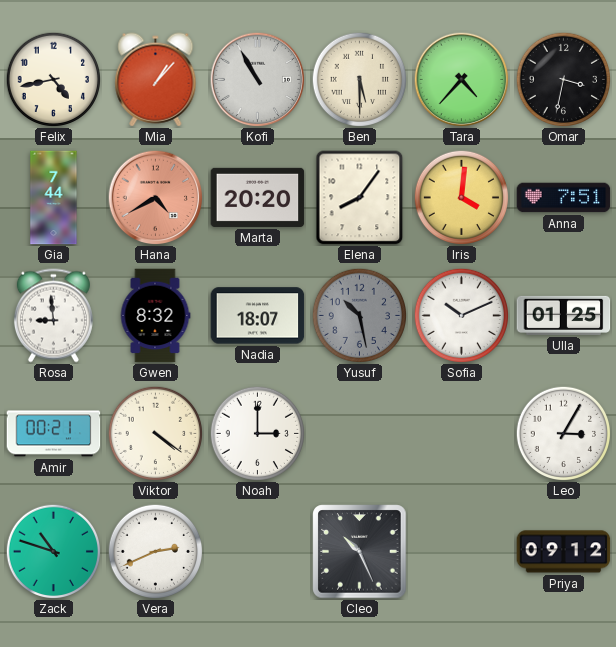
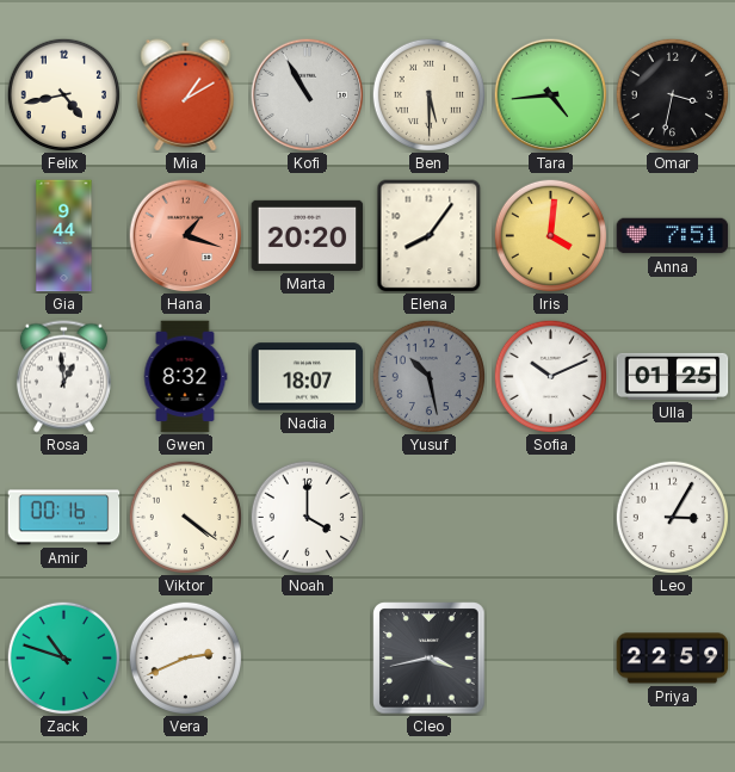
Mia: 1:07 -> 1:10 (186, 95)
Tara: 4:37 -> 4:44 (550, 94)
Gia: 7:44 -> 9:44 (64, 236)
Hana: 4:40 -> 1:18 (185, 235)
Rosa: 8:59 -> 12:59 (63, 377)
Amir: 00:21 -> 00:16 (64, 518)
Noah: 3:00 -> 4:00 (307, 517)
Cleo: 10:26 -> 3:43 (430, 659)
Priya: 09:12 -> 22:59 (673, 659)
